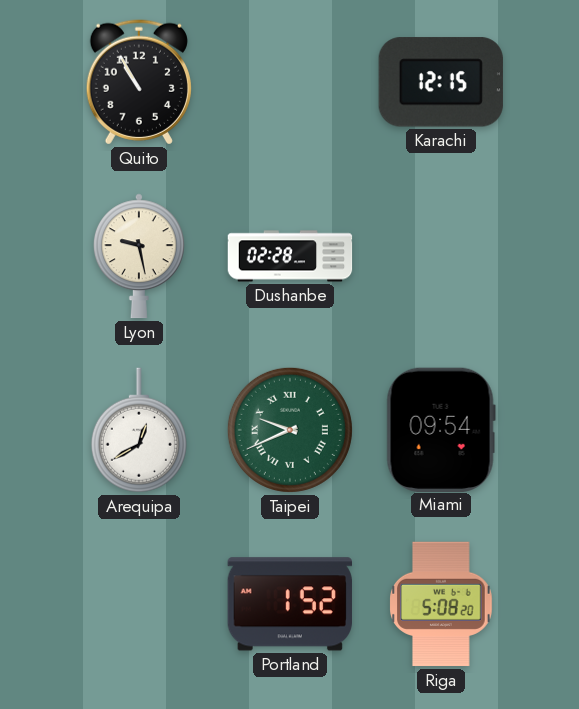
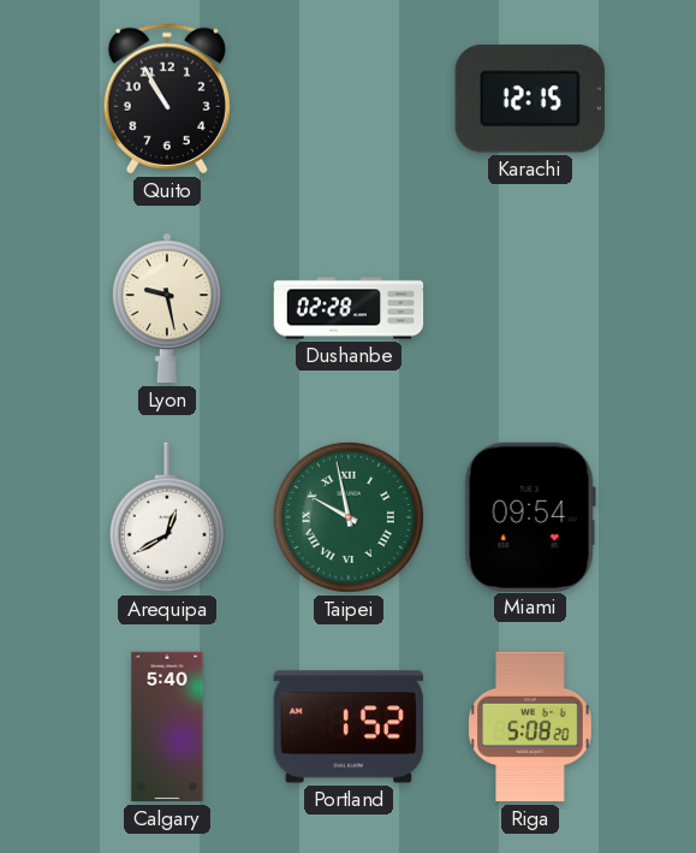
Taipei: 9:41 -> 9:58 (349, 517)
Calgary: none -> 5:40 (167, 727)
